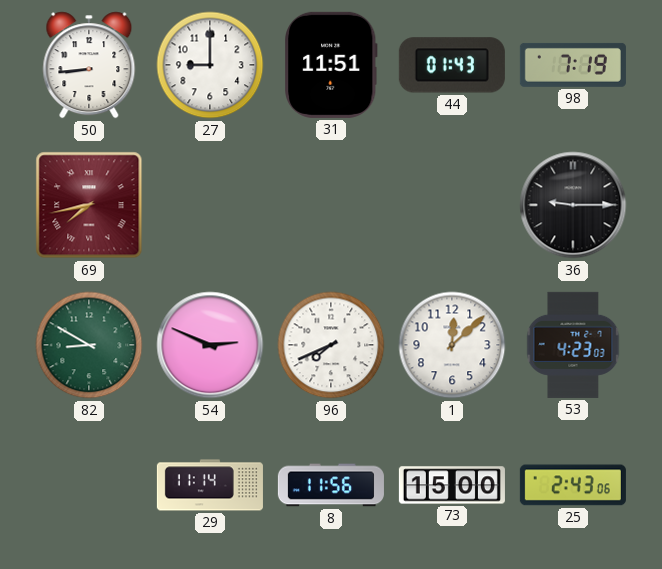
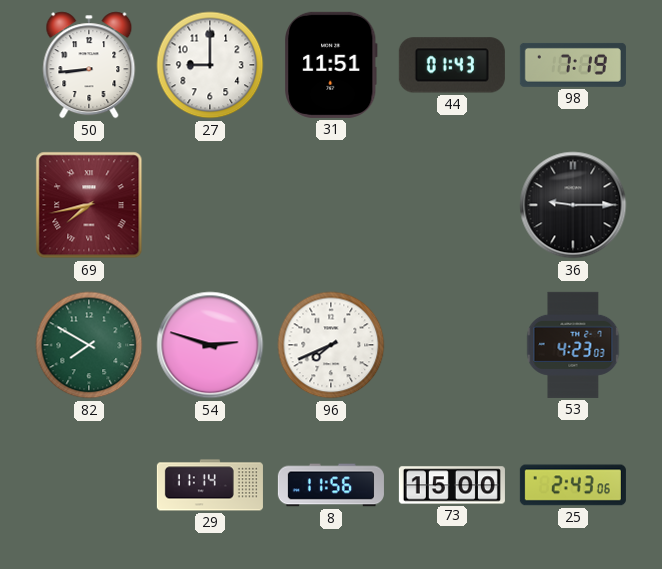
82: 8:50 -> 7:50 (89, 345)
54: 2:49 -> 2:48 (210, 345)
1: 12:08 -> none (452, 345)
